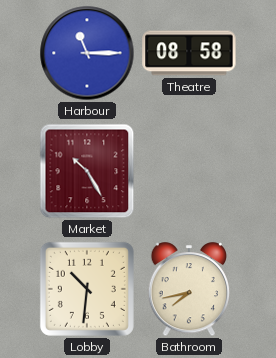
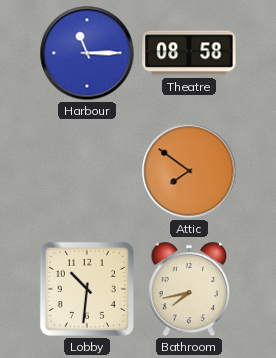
Market: 10:25 -> none (87, 171)
Attic: none -> 7:51 (189, 171)
